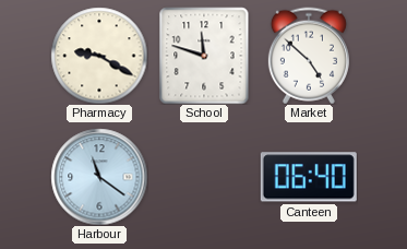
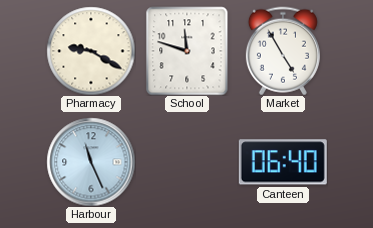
Market: 4:52 -> 4:55 (283, 51)
Harbour: 11:21 -> 11:26 (91, 162)
